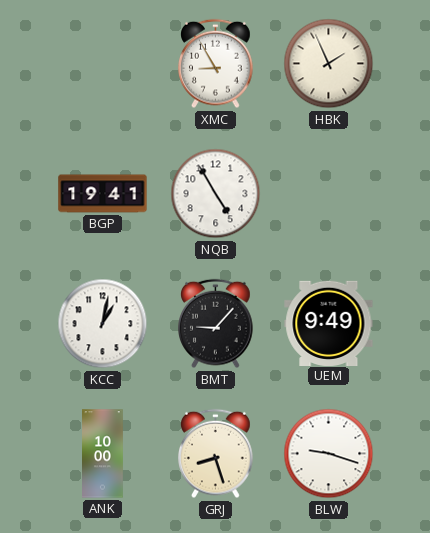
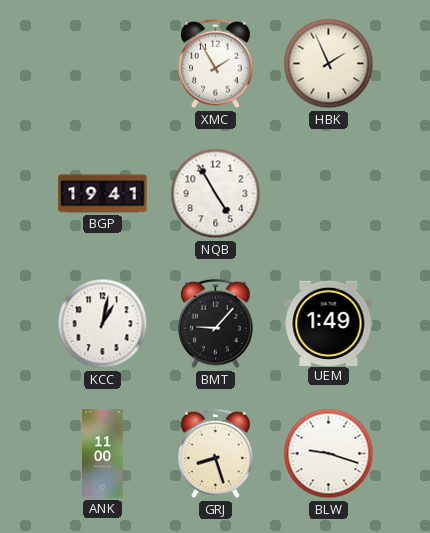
XMC: 8:55 -> 1:55 (216, 64)
UEM: 9:49 -> 1:49 (329, 323)
ANK: 10:00 -> 11:00 (103, 454)
